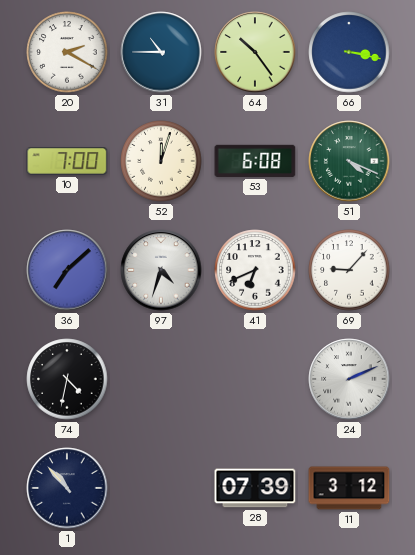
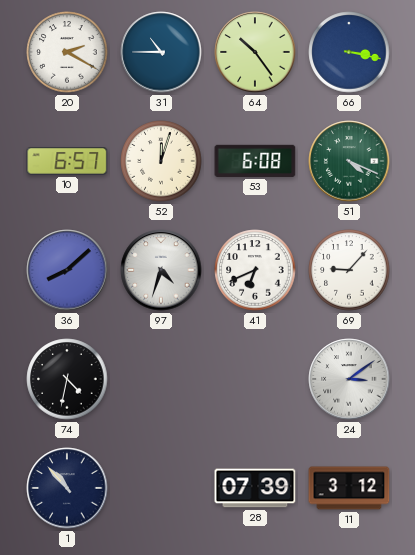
10: 7:00 -> 6:57 (67, 161)
36: 7:08 -> 8:08 (67, 270)
24: 2:11 -> 3:09 (349, 379)
